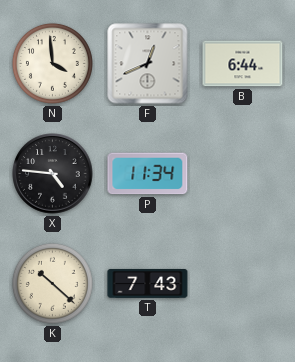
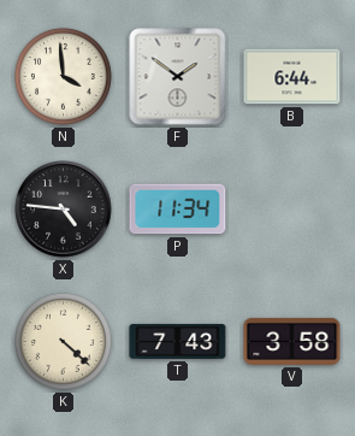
F: 12:41 -> 1:51 (178, 77)
K: 10:22 -> 4:22 (63, 341)
V: none -> 3:58 (292, 341)
